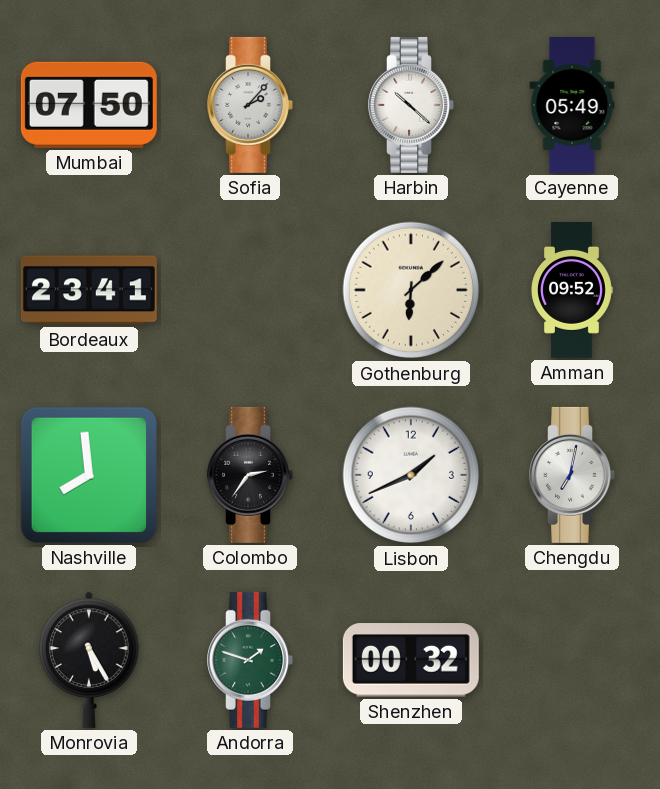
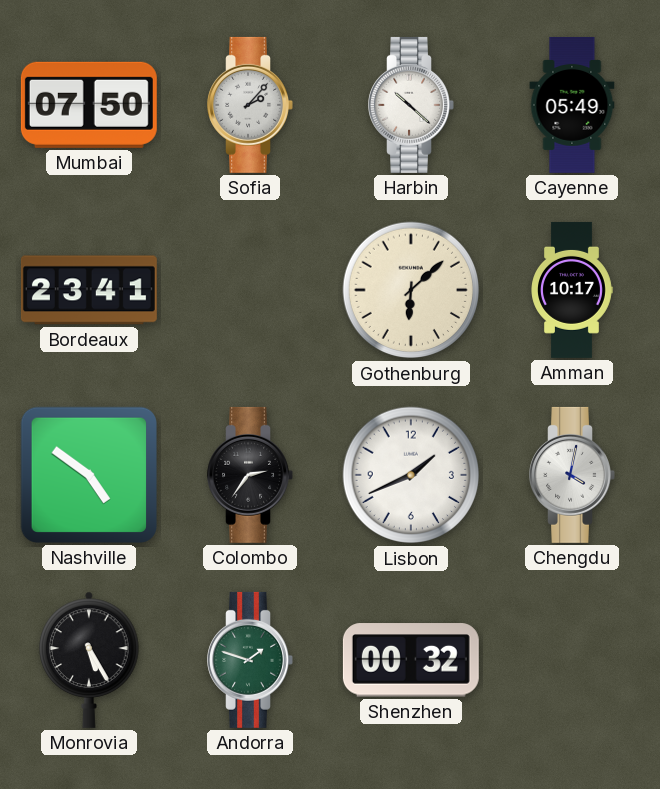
Amman: 09:52 -> 10:17 (572, 290)
Nashville: 7:59 -> 4:51 (89, 475)
Chengdu: 7:02 -> 4:02 (572, 475)
